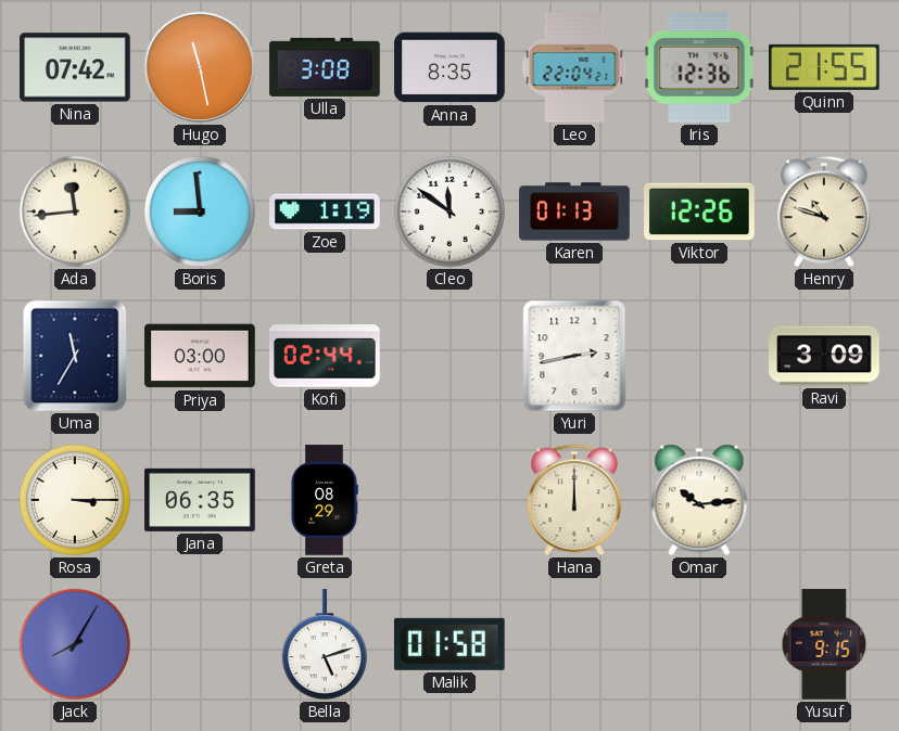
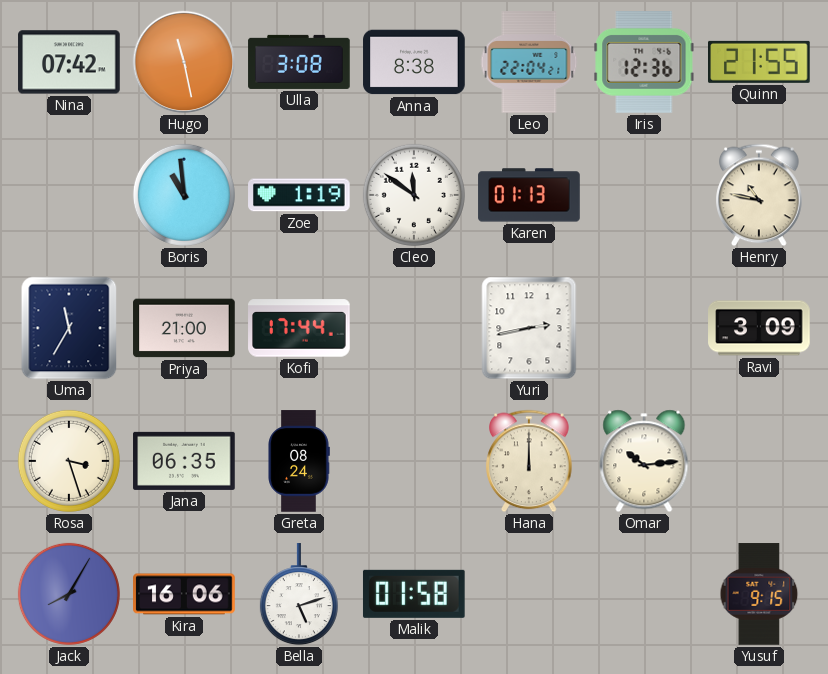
Anna: 8:35 -> 8:38 (414, 62)
Ada: 11:44 -> none (75, 211)
Boris: 8:59 -> 10:59 (184, 195)
Viktor: 12:26 -> none (699, 211)
Henry: 10:48 -> 10:47 (759, 195)
Priya: 03:00 -> 21:00 (184, 328)
Kofi: 02:44 -> 17:44 (299, 328)
Rosa: 3:15 -> 3:27 (69, 461)
Greta: 08:29 -> 08:24 (299, 461)
Kira: none -> 16:06 (184, 594)
